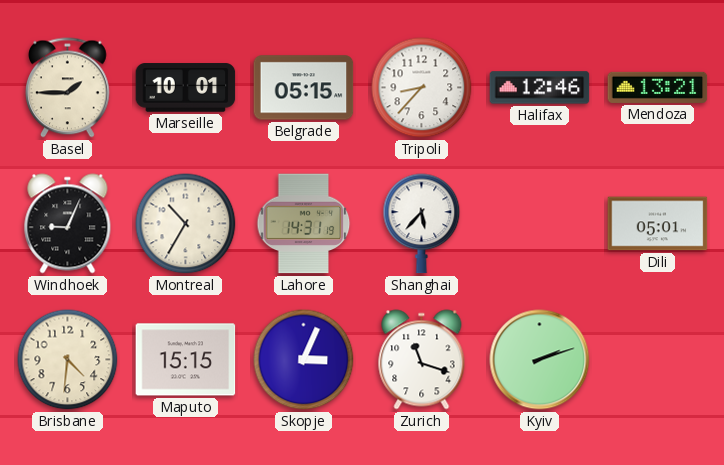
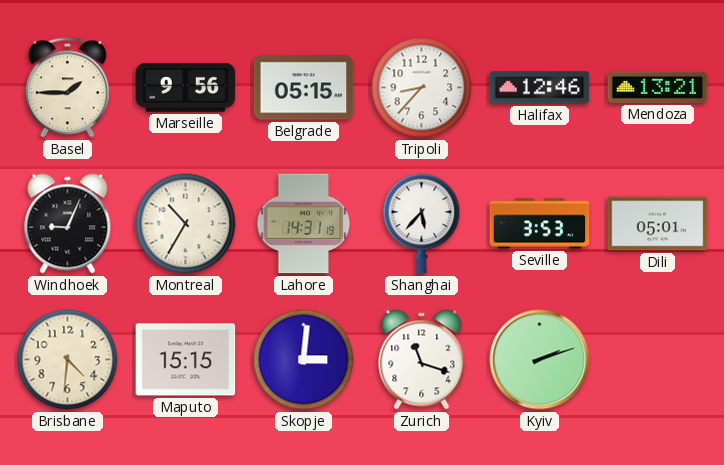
Marseille: 10:01 -> 9:56 (186, 88)
Seville: none -> 3:53 (540, 224)
Skopje: 3:04 -> 3:01 (304, 360)
